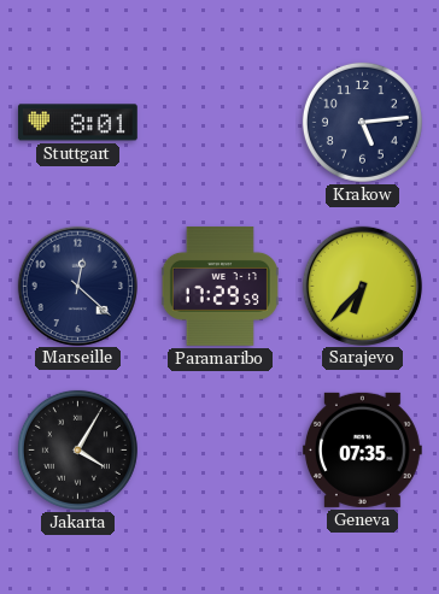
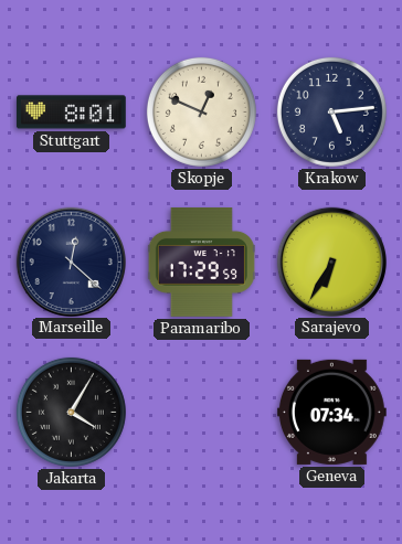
Skopje: none -> 12:49 (201, 111)
Sarajevo: 6:37 -> 6:35 (331, 262)
Geneva: 07:35 -> 07:34 (331, 412)
